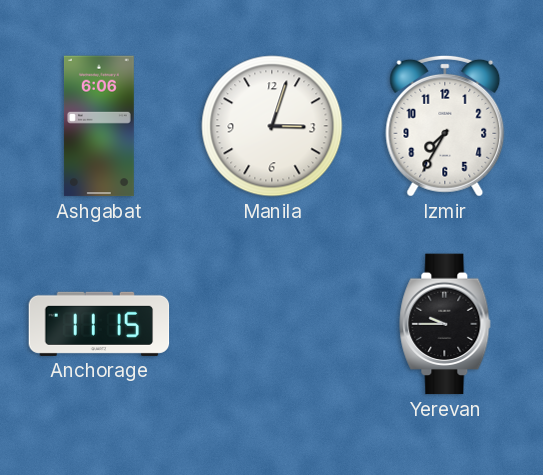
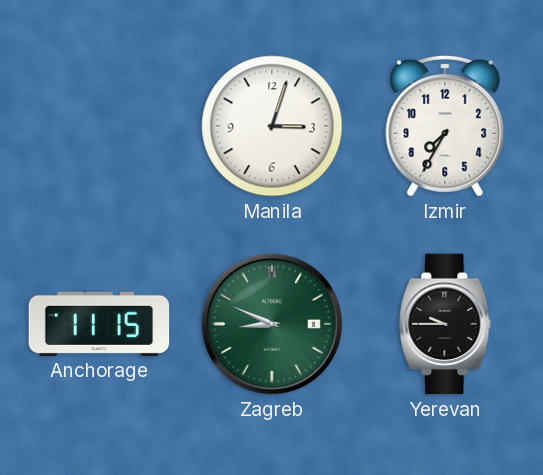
Ashgabat: 6:06 -> none (99, 126)
Zagreb: none -> 8:49 (272, 324)
